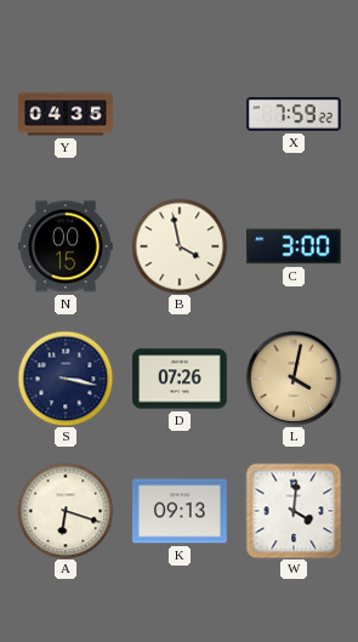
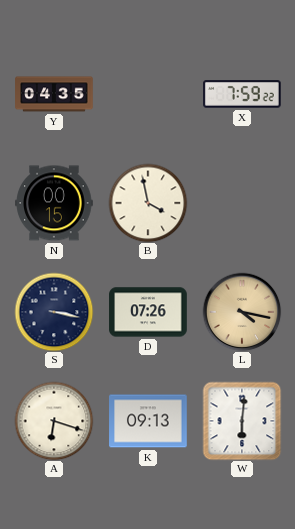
C: 3:00 -> none (294, 246)
L: 4:02 -> 4:17 (242, 312)
W: 4:01 -> 6:01 (242, 421)
